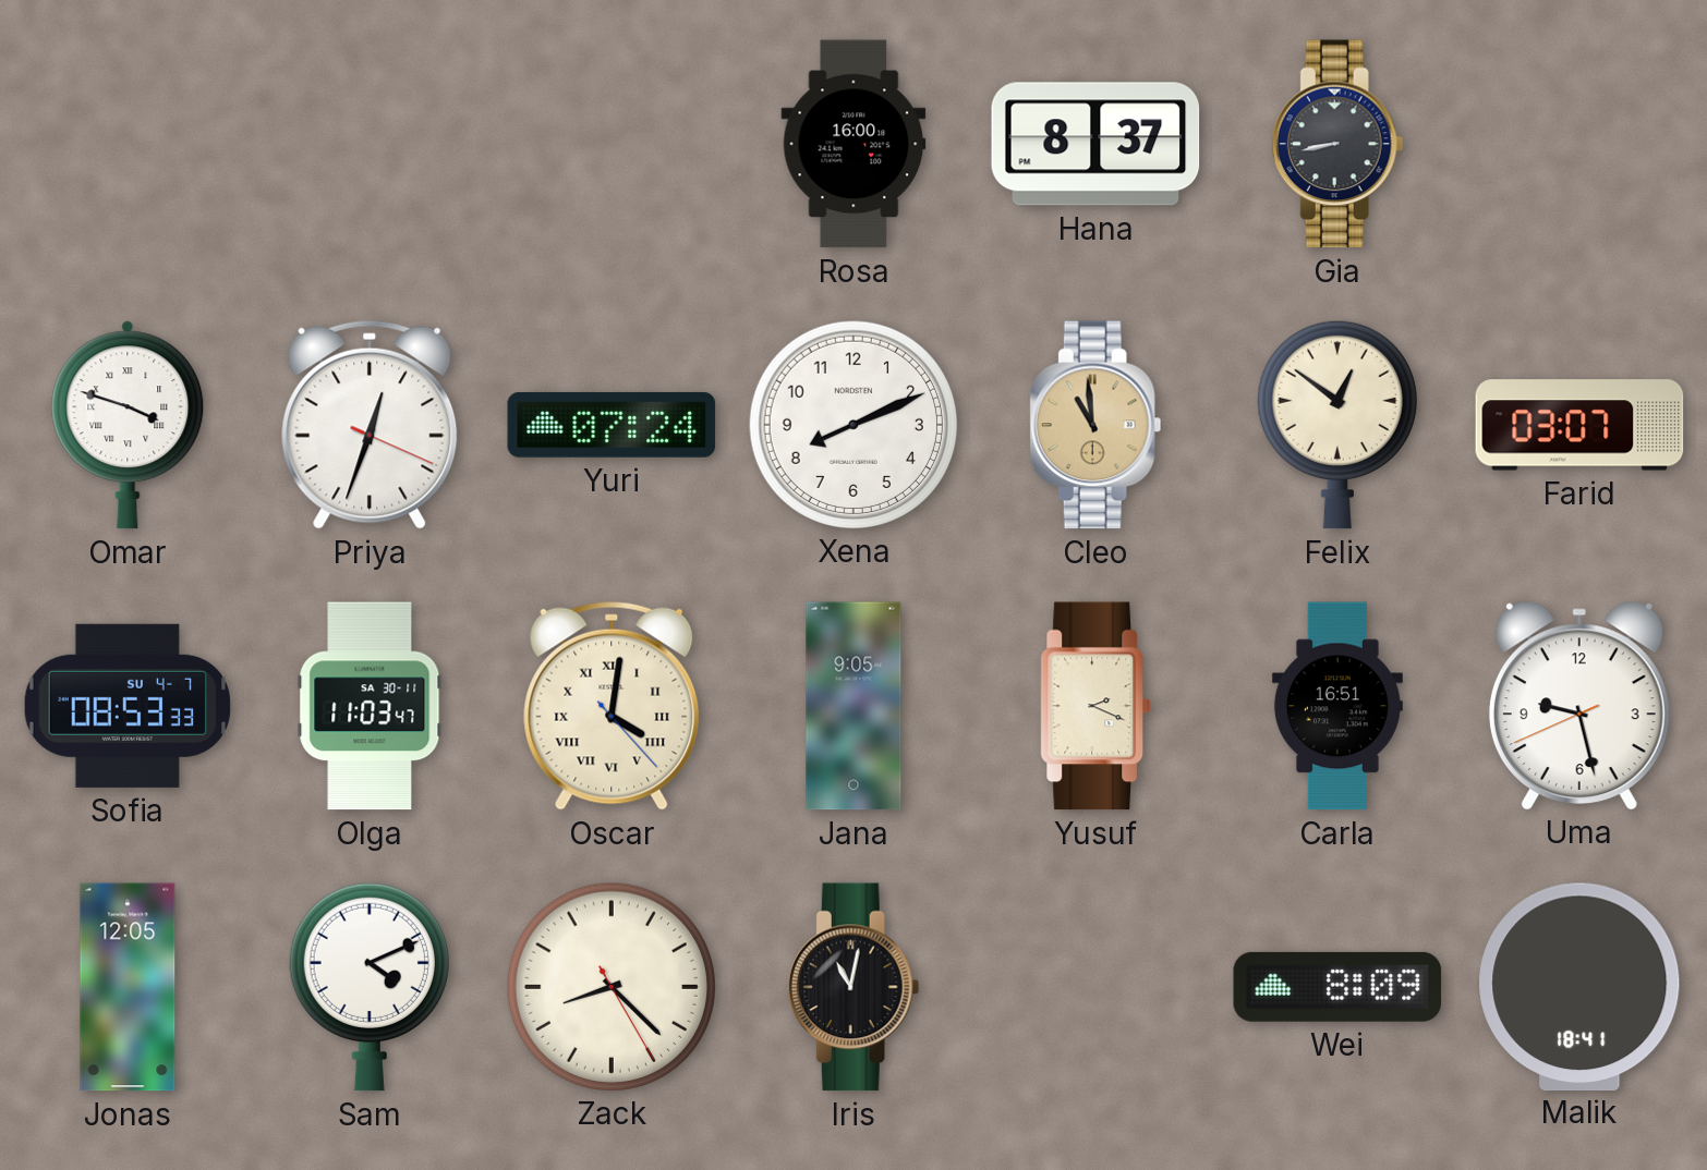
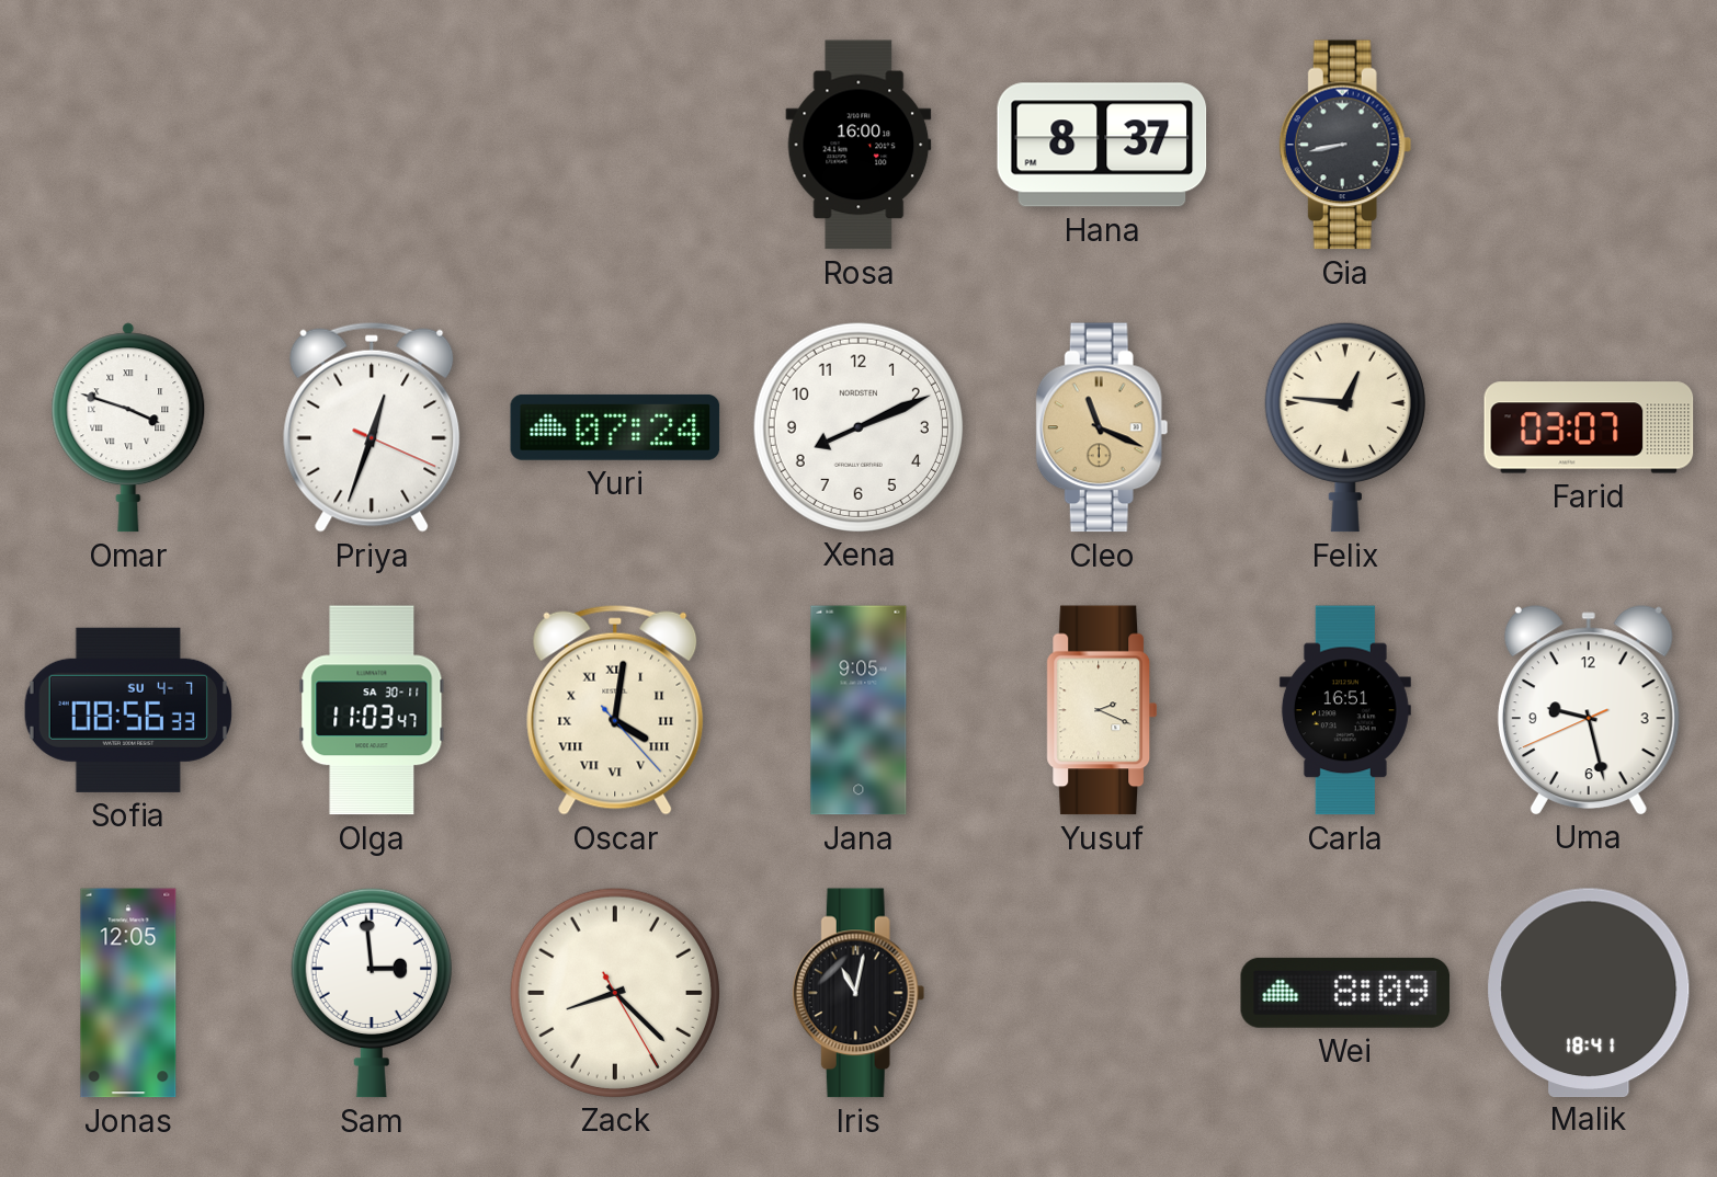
Cleo: 10:59 -> 11:19 (1102, 427)
Felix: 12:51 -> 12:46 (1345, 427)
Sofia: 08:53 -> 08:56 (127, 710)
Sam: 4:11 -> 2:59 (372, 993)
